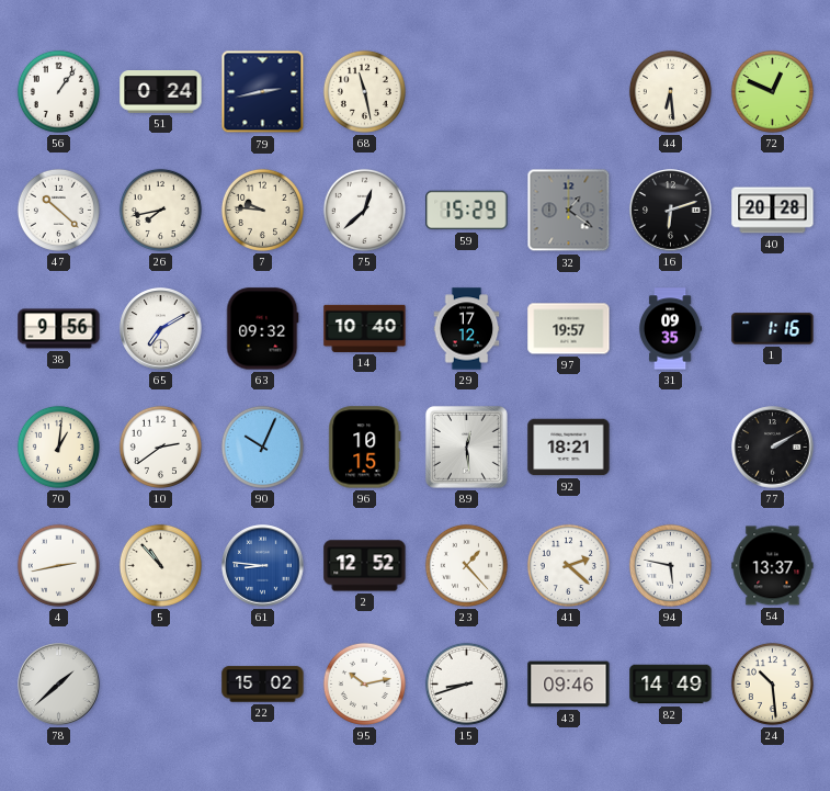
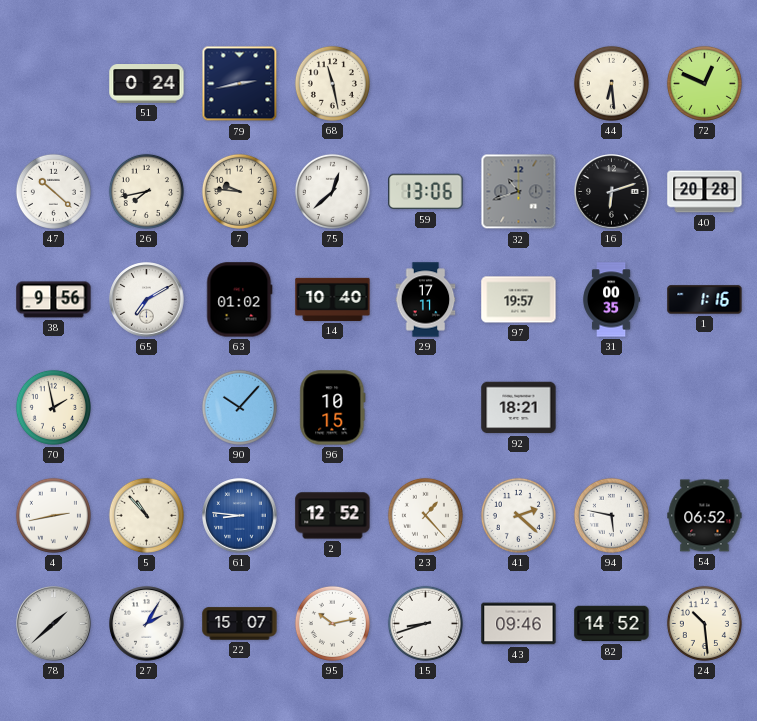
56: 1:06 -> none (58, 91)
59: 15:29 -> 13:06 (426, 192)
32: 1:21 -> 10:42 (519, 192)
63: 09:32 -> 01:02 (240, 300)
29: 17:12 -> 17:11 (426, 300)
31: 09:35 -> 00:35 (611, 300)
70: 1:01 -> 1:58 (53, 407)
10: 2:39 -> none (160, 447)
90: 10:04 -> 10:07 (239, 407)
89: 12:29 -> none (466, 447)
77: 2:10 -> none (773, 448)
54: 13:37 -> 06:52 (705, 516)
27: none -> 2:05 (147, 624)
22: 15:02 -> 15:07 (240, 624)
82: 14:49 -> 14:52 (612, 624)
